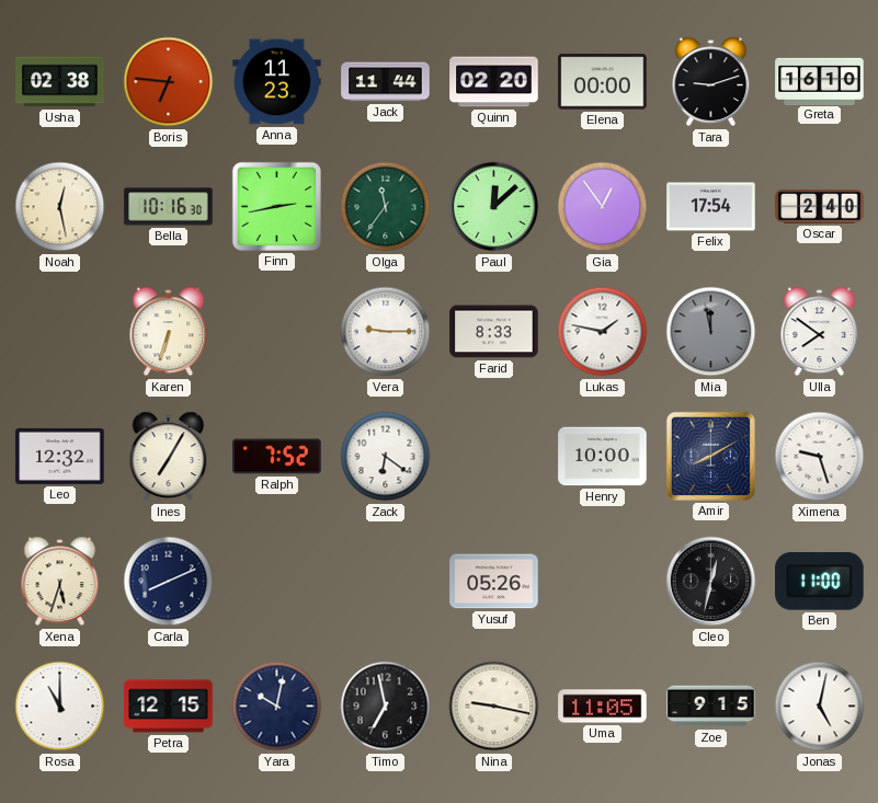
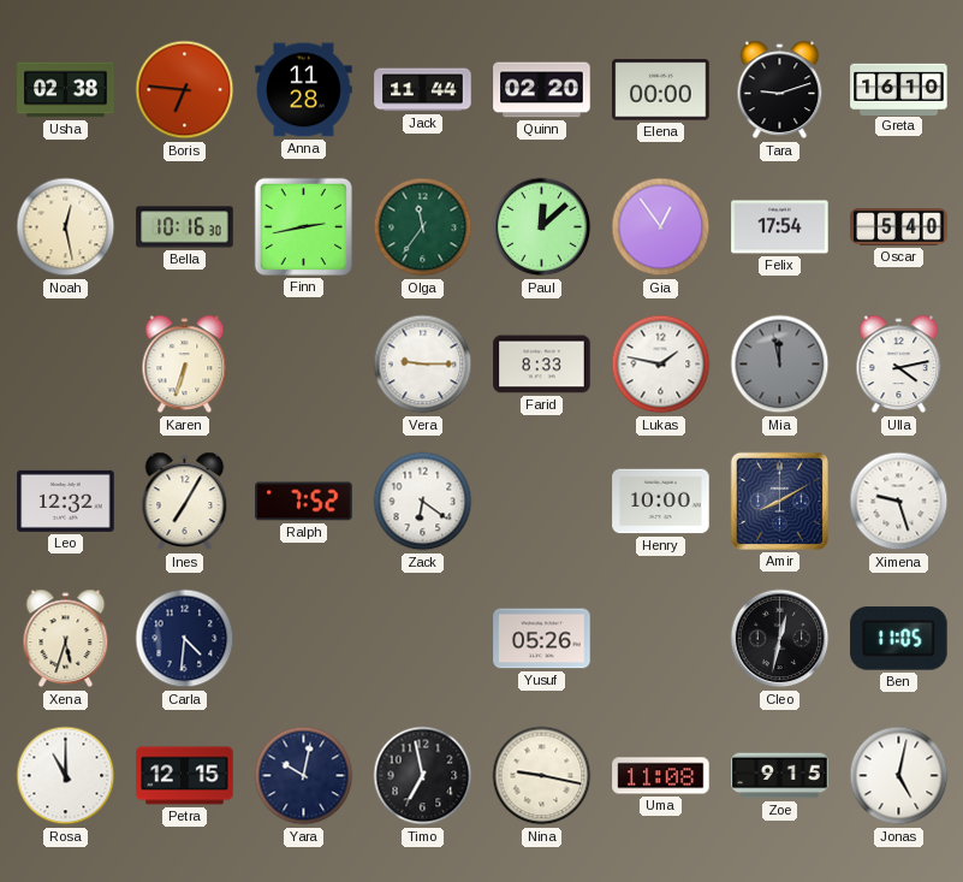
Anna: 11:23 -> 11:28 (304, 90)
Oscar: 2:40 -> 5:40 (899, 227)
Ulla: 7:51 -> 4:13 (899, 365)
Carla: 8:11 -> 4:31 (185, 639)
Ben: 11:00 -> 11:05 (899, 639)
Uma: 11:05 -> 11:08 (661, 776)
